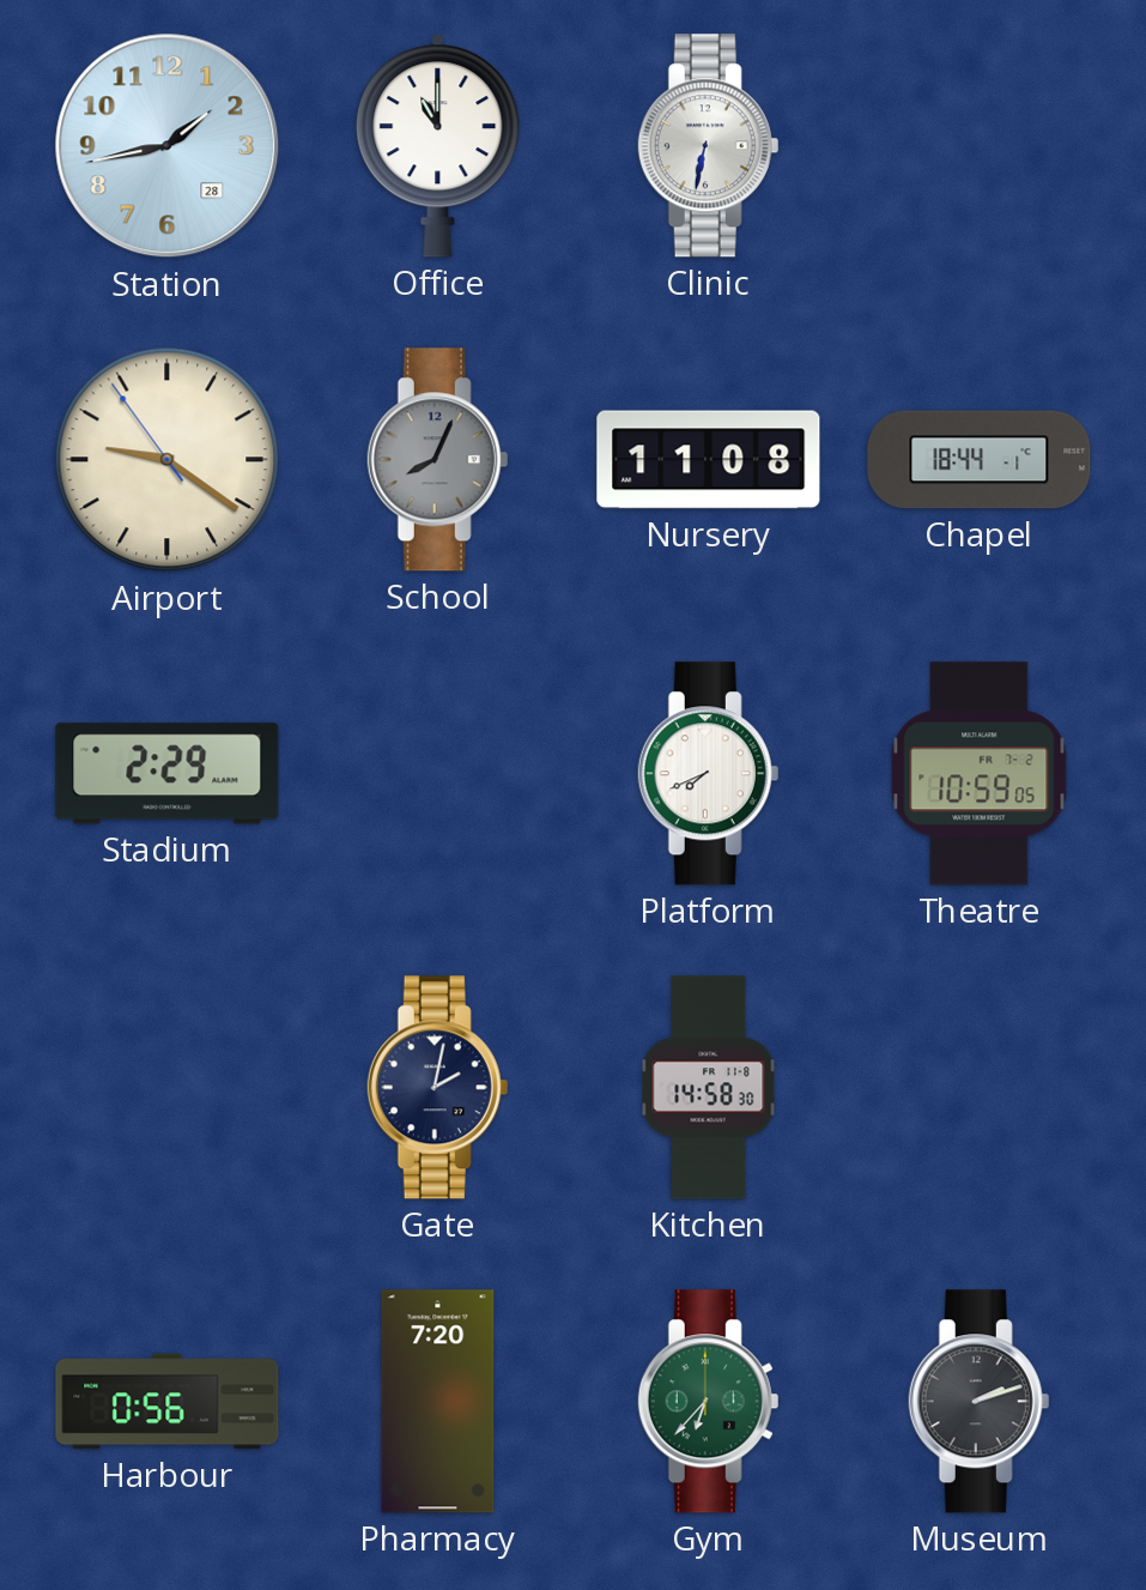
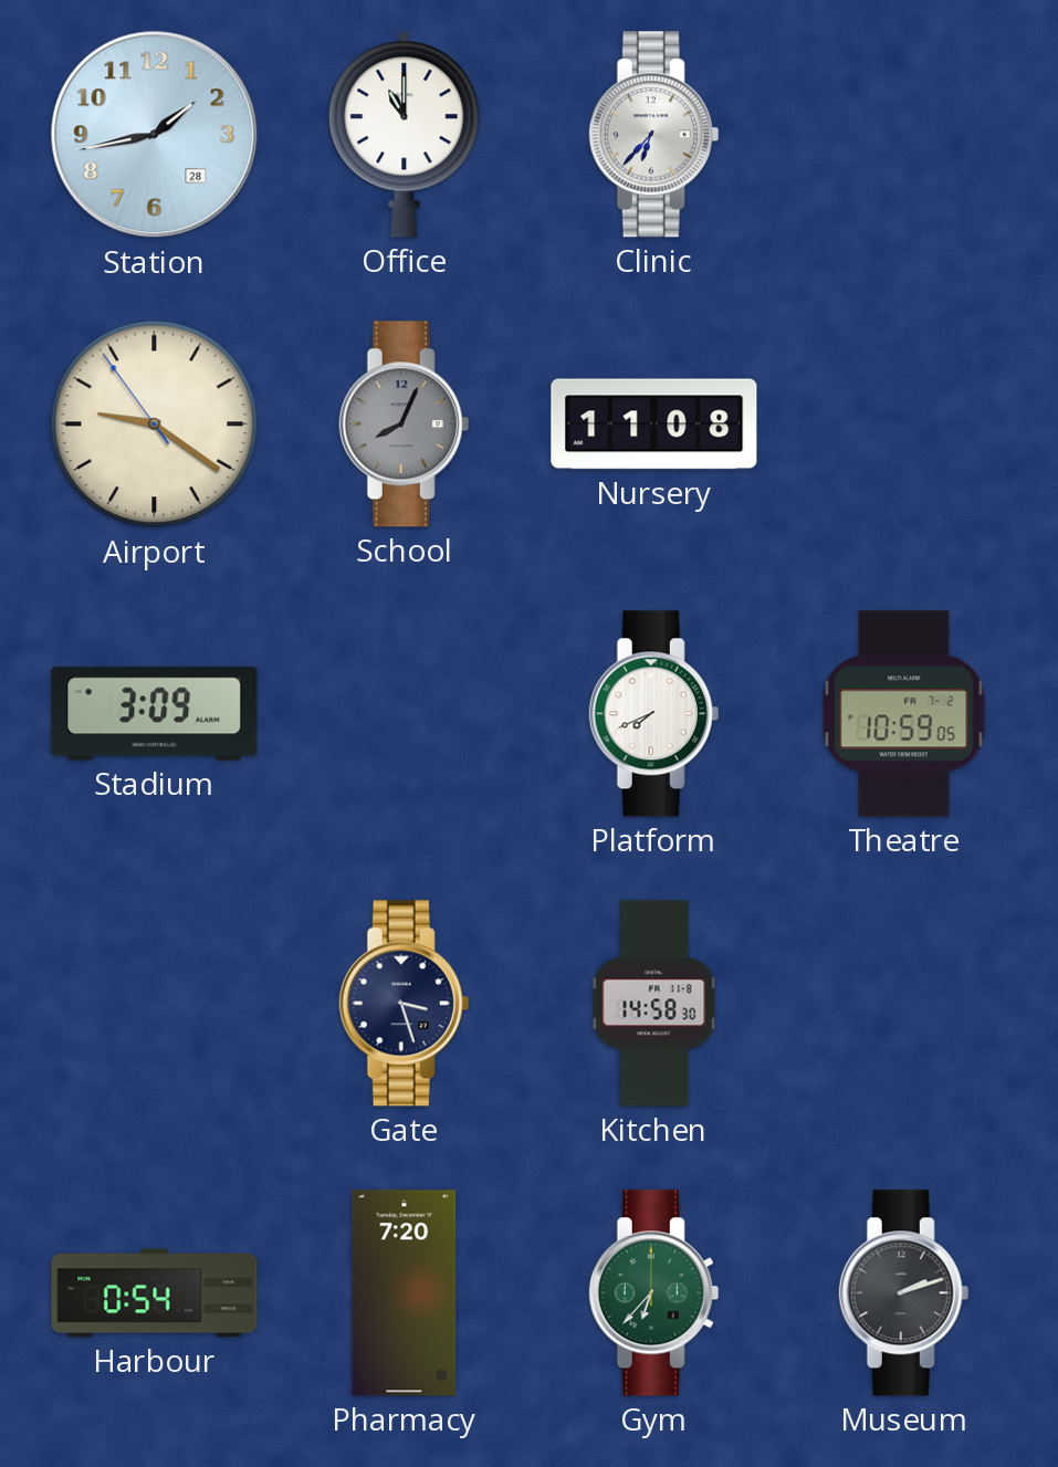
Clinic: 6:32 -> 6:37 (654, 135)
Chapel: 18:44 -> none (980, 460)
Stadium: 2:29 -> 3:09 (155, 714)
Gate: 2:02 -> 3:27 (405, 1004)
Harbour: 0:56 -> 0:54 (155, 1293)
